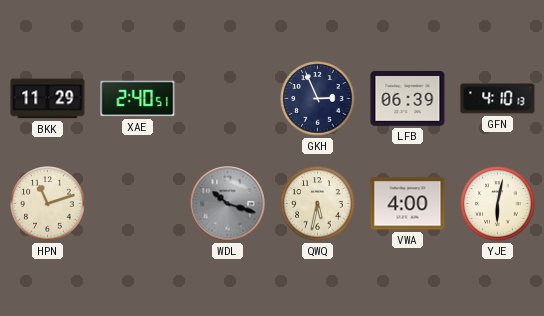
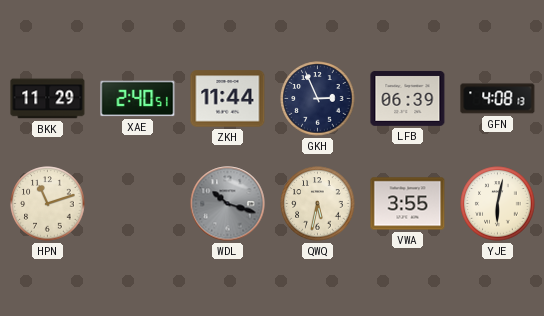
ZKH: none -> 11:44 (228, 99)
GFN: 4:10 -> 4:08 (498, 99)
VWA: 4:00 -> 3:55 (408, 204)
